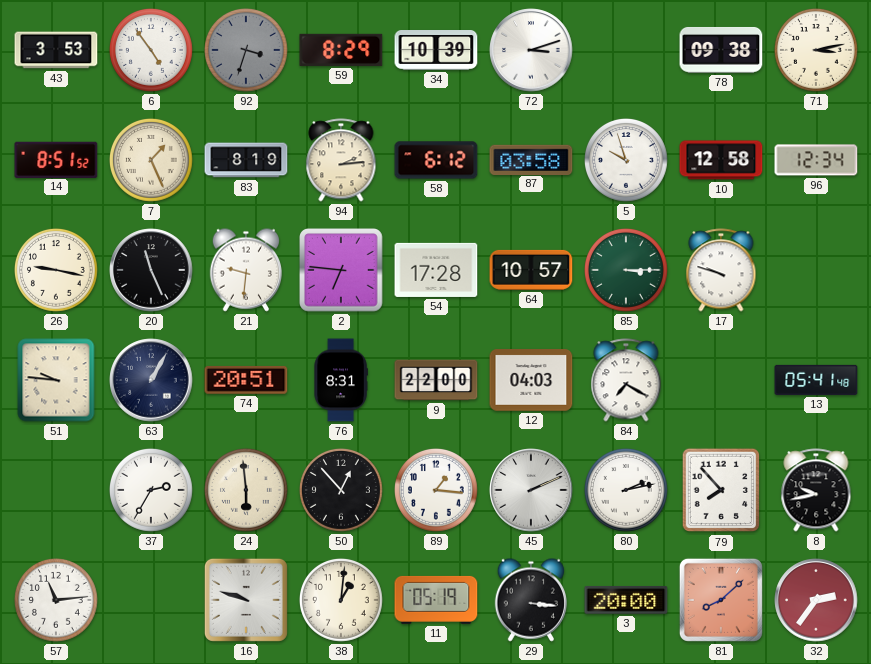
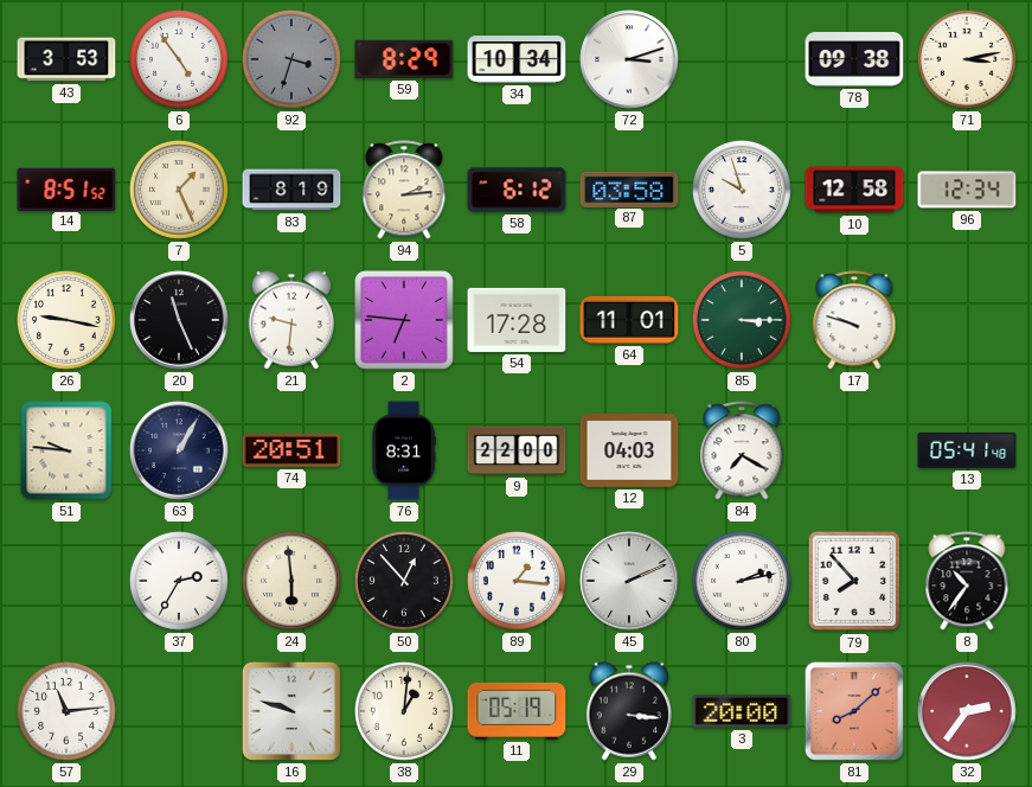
34: 10:39 -> 10:34 (517, 60)
64: 10:57 -> 11:01 (629, 320)
8: 9:43 -> 10:36 (967, 581)
